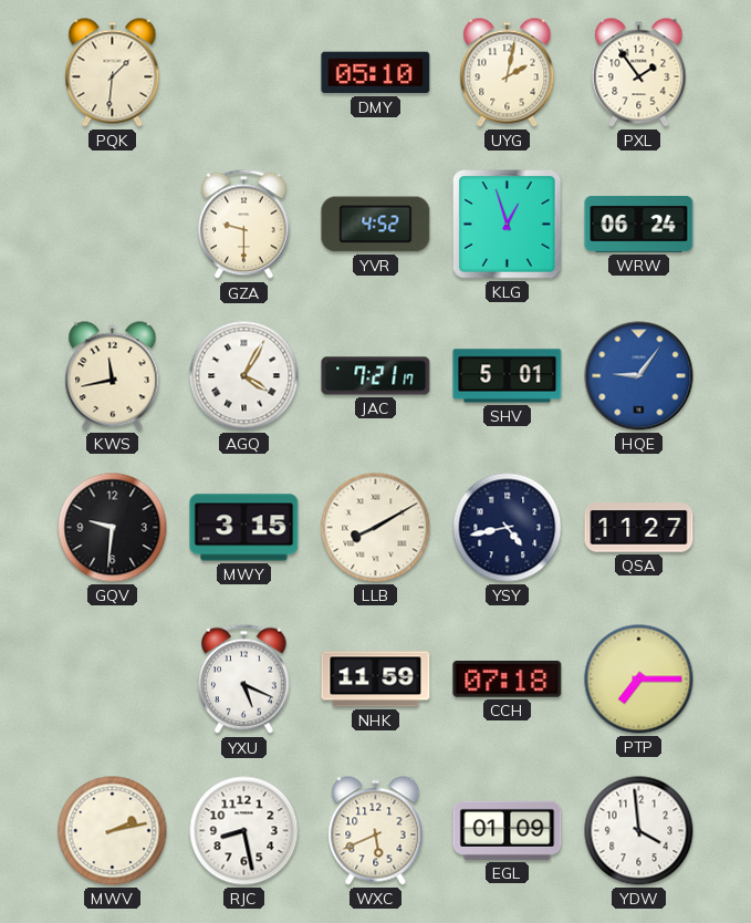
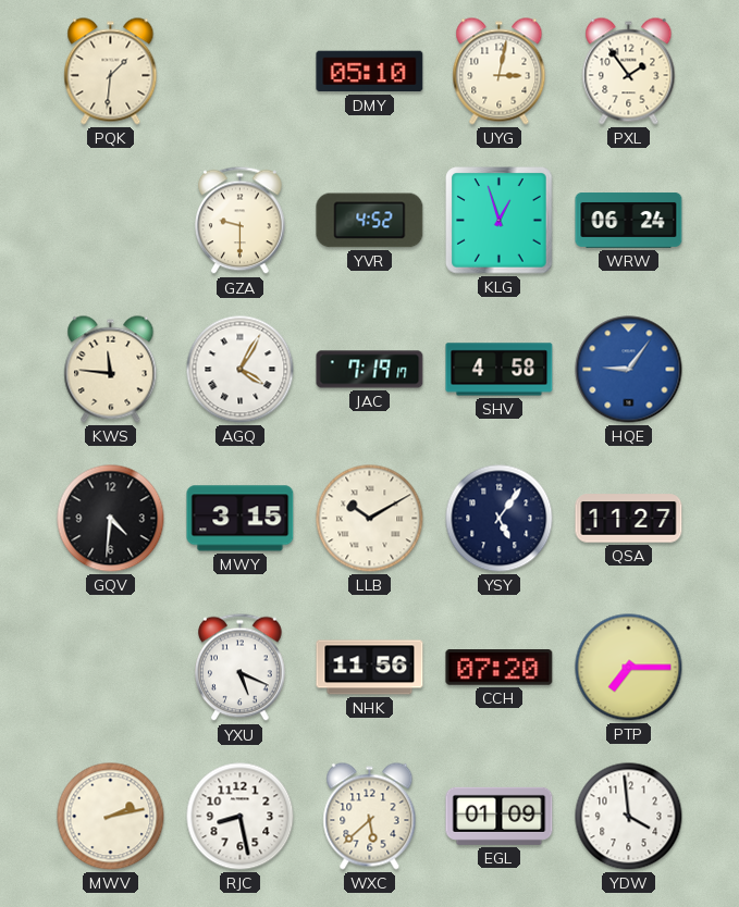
UYG: 2:02 -> 3:02 (500, 72)
KWS: 11:43 -> 11:46 (111, 370)
JAC: 7:21 -> 7:19 (370, 370)
SHV: 5:01 -> 4:58 (500, 370)
GQV: 9:31 -> 4:31 (111, 519)
LLB: 8:10 -> 10:10 (370, 519)
YSY: 4:43 -> 5:06 (500, 519)
NHK: 11:59 -> 11:56 (370, 668)
CCH: 07:18 -> 07:20 (500, 668)
WXC: 5:41 -> 5:38 (370, 817)
